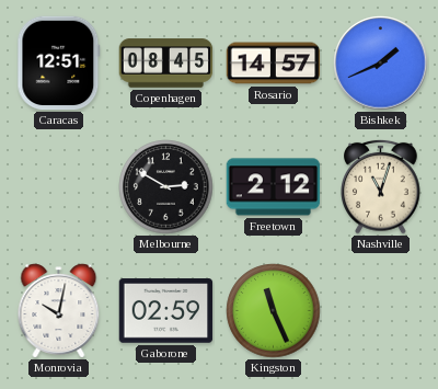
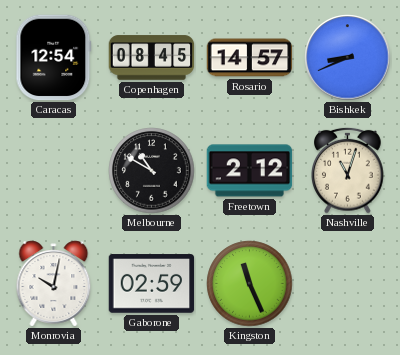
Caracas: 12:51 -> 12:54 (54, 58)
Bishkek: 1:41 -> 8:41 (348, 58)
Melbourne: 2:50 -> 10:50 (152, 171)
